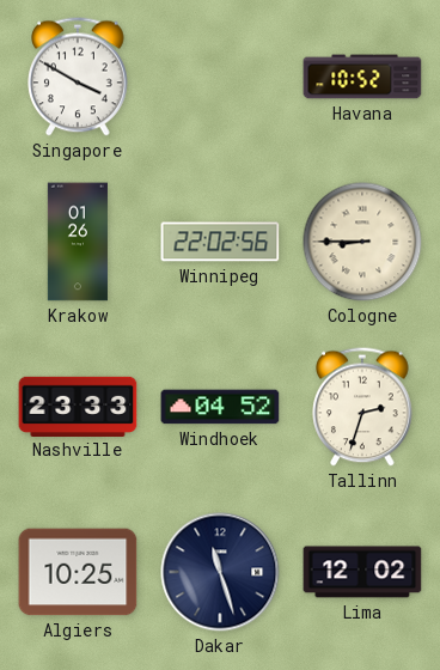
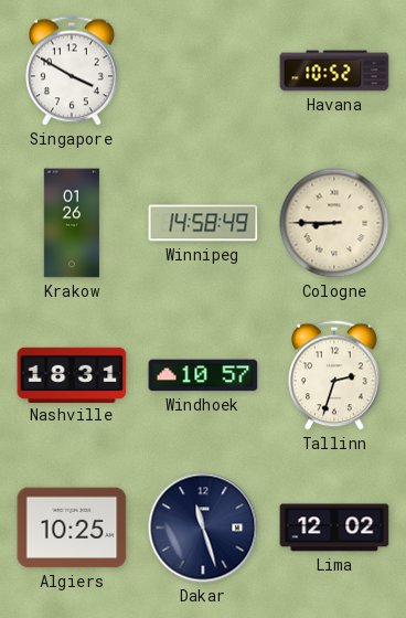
Winnipeg: 22:02 -> 14:58 (203, 223)
Nashville: 23:33 -> 18:31 (72, 374)
Windhoek: 04:52 -> 10:57 (203, 375)
